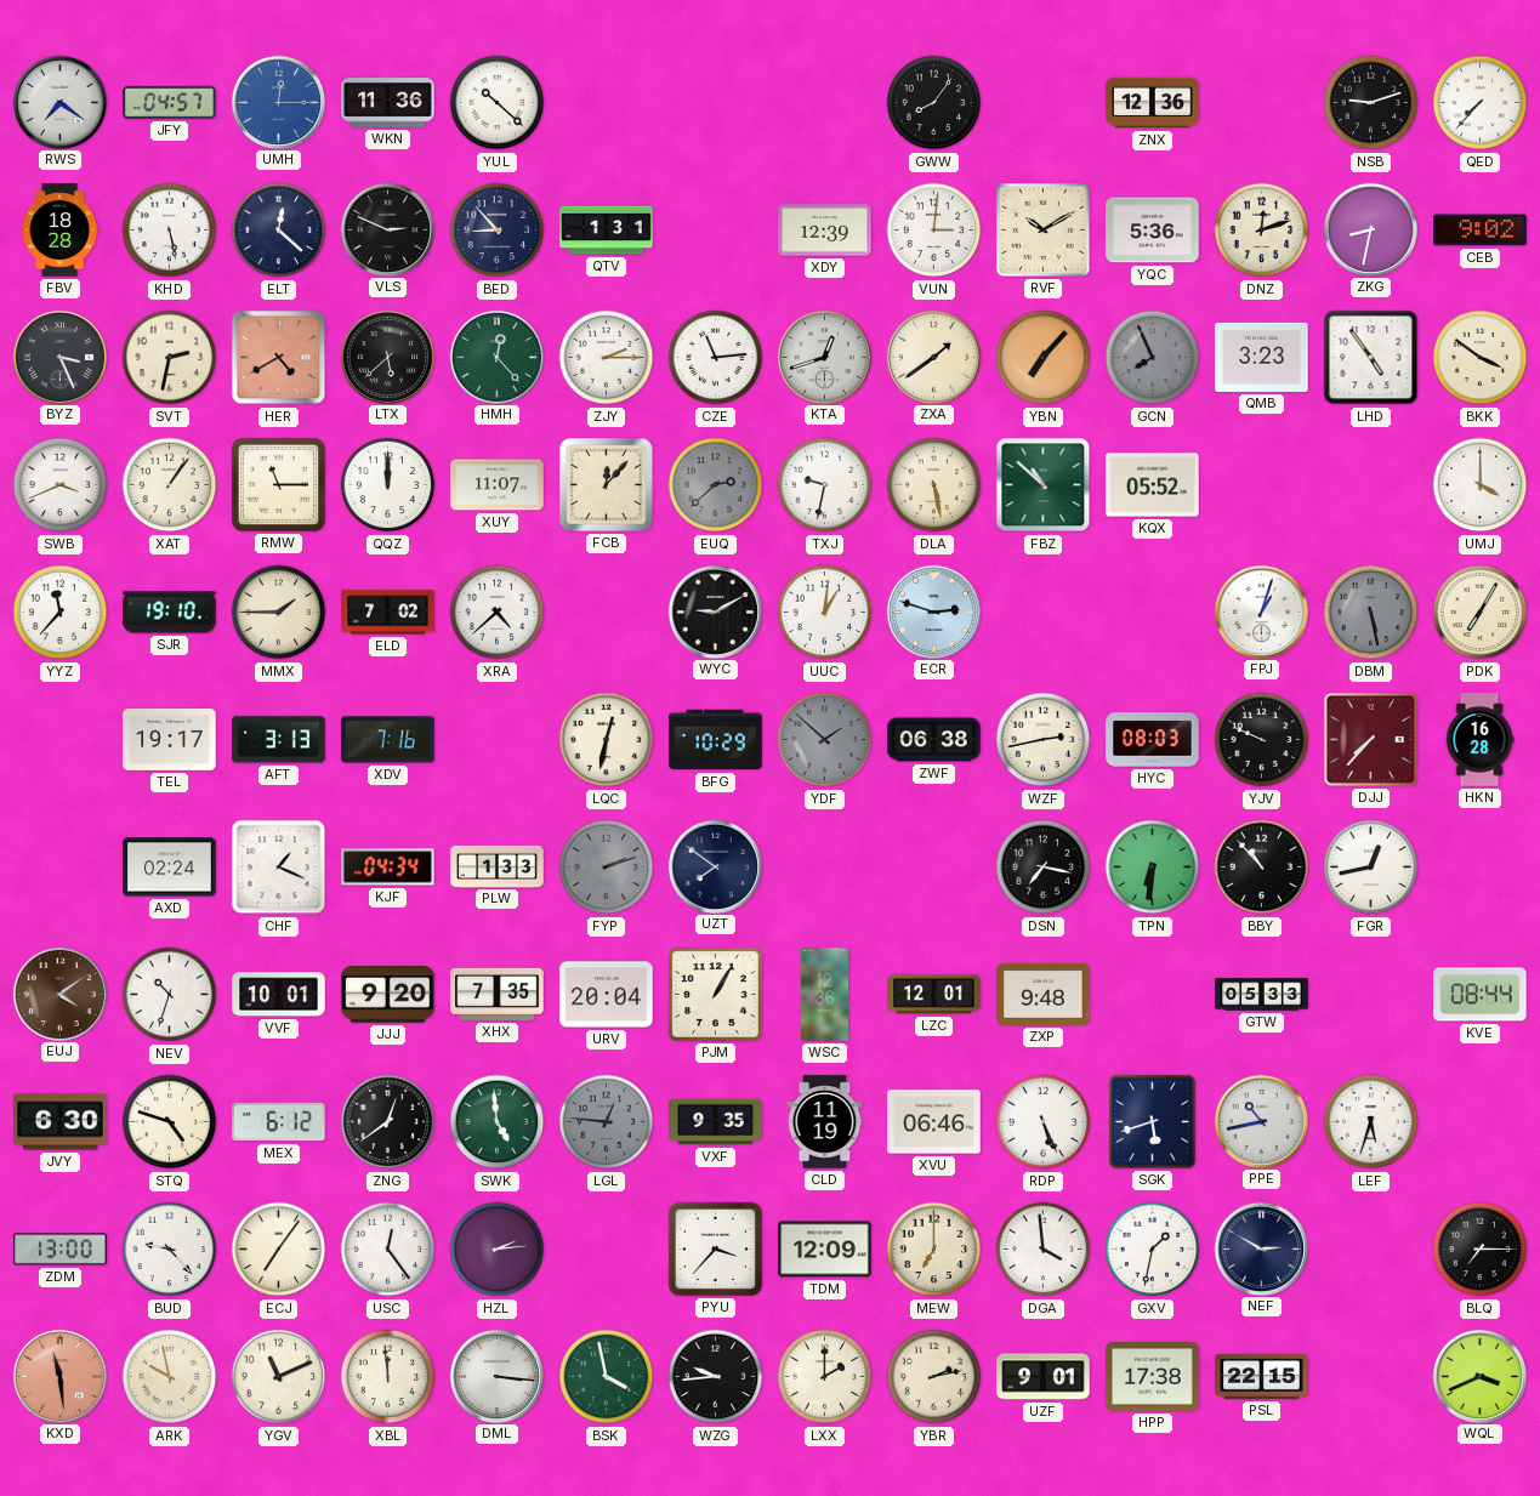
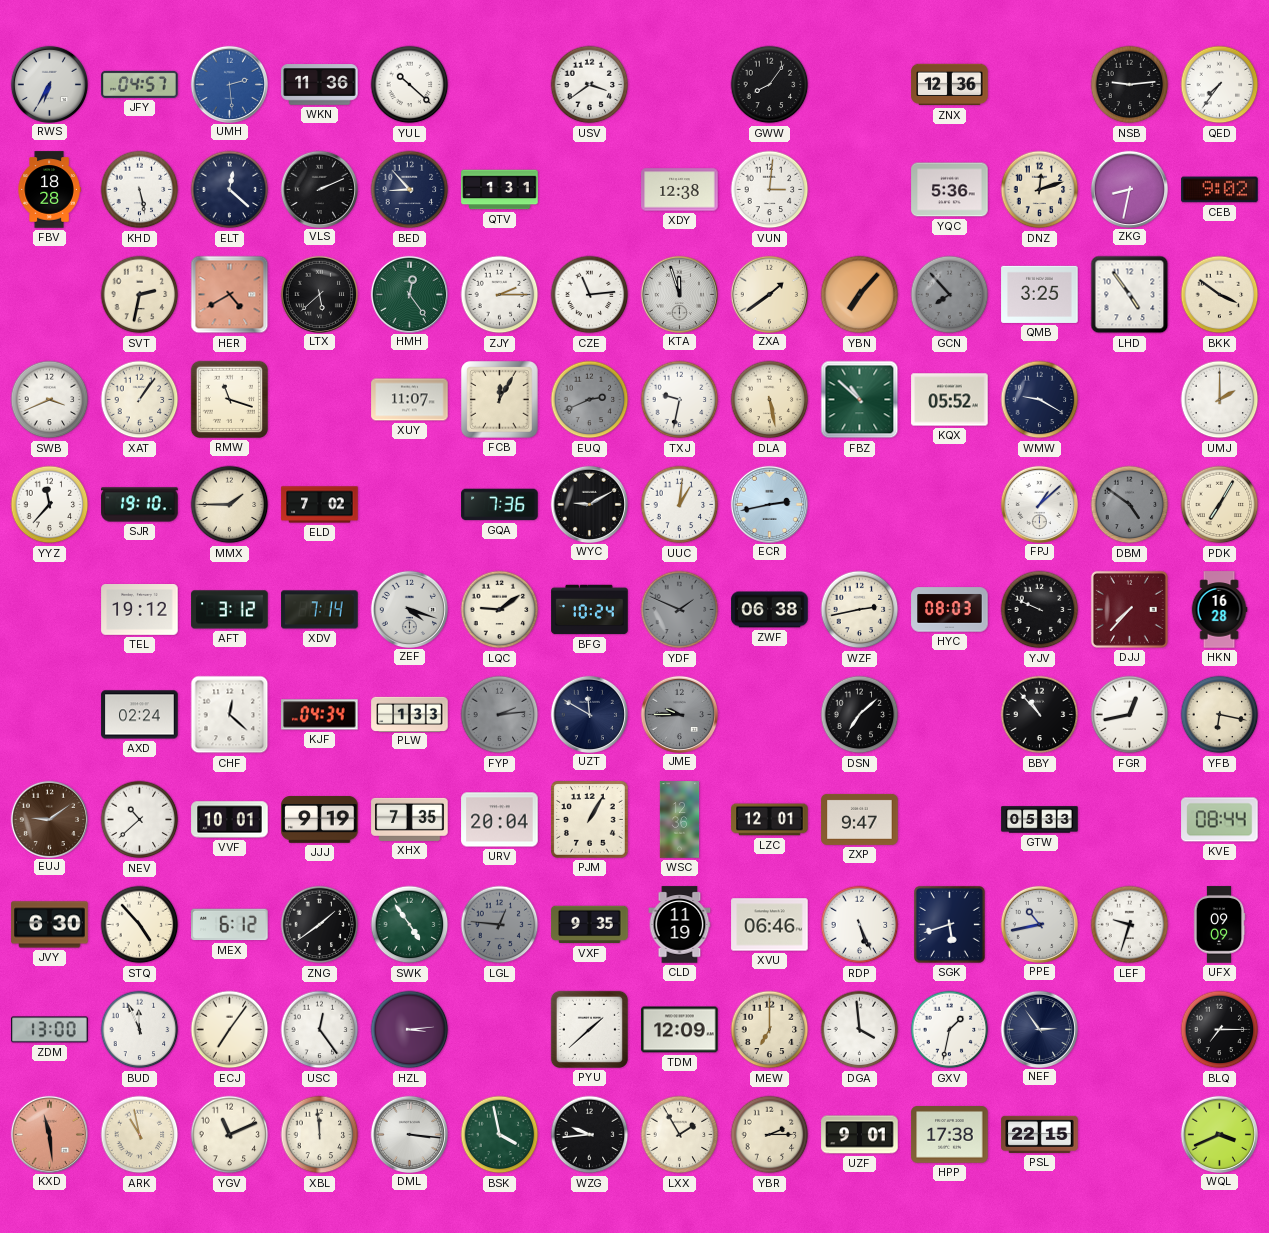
RWS: 7:21 -> 6:35 (49, 84)
UMH: 12:15 -> 2:29 (229, 84)
USV: none -> 3:39 (590, 85)
NSB: 9:12 -> 9:14 (1130, 85)
QED: 7:37 -> 7:36 (1220, 85)
VLS: 2:49 -> 2:11 (319, 189)
XDY: 12:39 -> 12:38 (680, 190)
RVF: 10:10 -> none (1044, 231)
BYZ: 3:26 -> none (59, 357)
HMH: 12:23 -> 12:24 (409, 294)
KTA: 12:42 -> 11:57 (679, 294)
GCN: 7:56 -> 7:53 (950, 295)
QMB: 3:23 -> 3:25 (1040, 294)
RMW: 11:15 -> 11:18 (229, 399)
QQZ: 12:00 -> none (388, 485)
FCB: 12:07 -> 12:05 (500, 400)
EUQ: 2:38 -> 2:41 (590, 400)
WMW: none -> 9:20 (1040, 400)
UMJ: 4:00 -> 2:00 (1220, 400)
XRA: 4:38 -> none (498, 613)
GQA: none -> 7:36 (500, 505)
ECR: 2:48 -> 2:43 (769, 504)
FPJ: 1:03 -> 1:08 (1039, 504)
DBM: 5:28 -> 4:51 (1130, 505)
TEL: 19:17 -> 19:12 (140, 610)
AFT: 3:13 -> 3:12 (230, 610)
XDV: 7:16 -> 7:14 (320, 610)
ZEF: none -> 4:18 (409, 609)
LQC: 12:32 -> 9:09 (500, 610)
BFG: 10:29 -> 10:24 (590, 610)
YDF: 1:52 -> 1:49 (680, 610)
CHF: 1:19 -> 12:22 (230, 715)
FYP: 2:12 -> 2:14 (500, 715)
UZT: 7:51 -> 11:50 (589, 714)
JME: none -> 9:45 (679, 714)
DSN: 7:17 -> 7:08 (860, 715)
TPN: 6:31 -> none (1153, 868)
YFB: none -> 6:17 (1220, 715)
EUJ: 4:09 -> 9:09 (49, 819)
NEV: 10:33 -> 10:38 (140, 820)
JJJ: 9:20 -> 9:19 (320, 820)
ZXP: 9:48 -> 9:47 (860, 819)
STQ: 4:48 -> 4:53 (140, 925)
ZNG: 12:39 -> 1:39 (320, 925)
SWK: 4:59 -> 4:54 (410, 925)
LEF: 5:33 -> 9:33 (1130, 925)
UFX: none -> 09:09 (1219, 925)
BUD: 9:23 -> 11:56 (140, 1030)
HZL: 2:14 -> 3:14 (410, 1030)
PYU: 3:37 -> 1:38 (589, 1029)
NEF: 2:50 -> 2:54 (1039, 1029)
ARK: 9:58 -> 10:58 (140, 1135)
LXX: 2:00 -> 1:55 (680, 1135)
YBR: 2:13 -> 2:15 (770, 1135)
